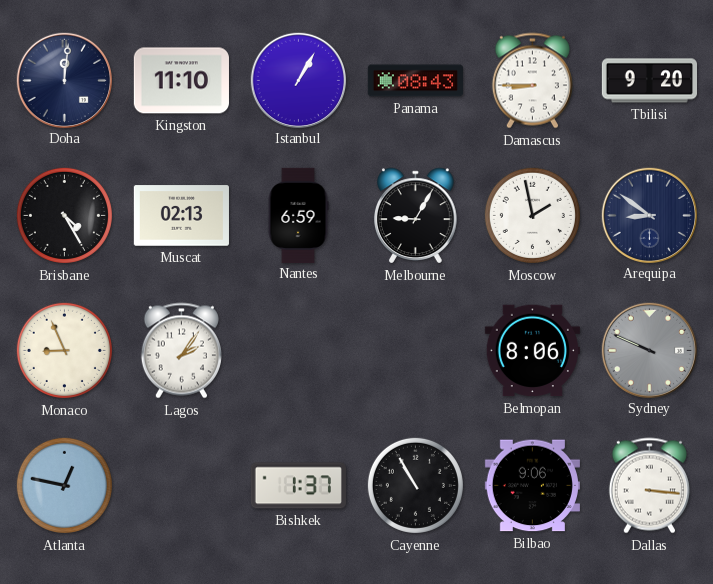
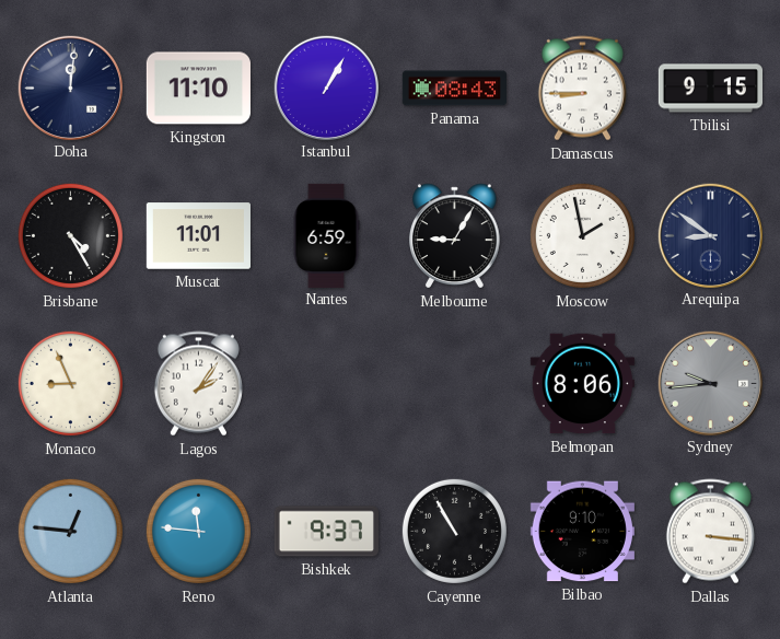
Tbilisi: 9:20 -> 9:15 (710, 89)
Muscat: 02:13 -> 11:01 (198, 236)
Sydney: 9:49 -> 9:44 (710, 383)
Atlanta: 12:47 -> 12:46 (70, 531)
Reno: none -> 11:46 (198, 531)
Bishkek: 1:37 -> 9:37 (326, 532)
Bilbao: 9:06 -> 9:10 (582, 532)
